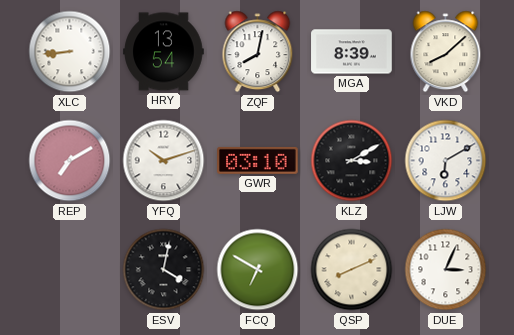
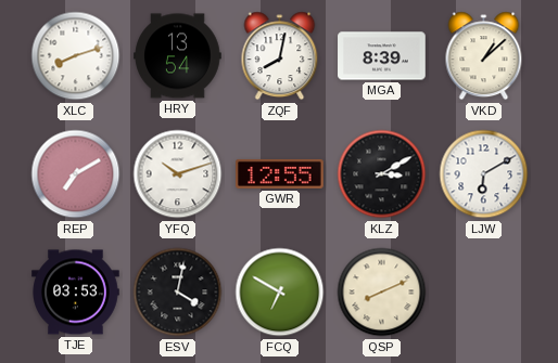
XLC: 8:44 -> 8:12 (76, 56)
VKD: 8:08 -> 1:08 (484, 56)
GWR: 03:10 -> 12:55 (280, 173)
TJE: none -> 03:53 (76, 293)
DUE: 3:04 -> none (446, 270)
